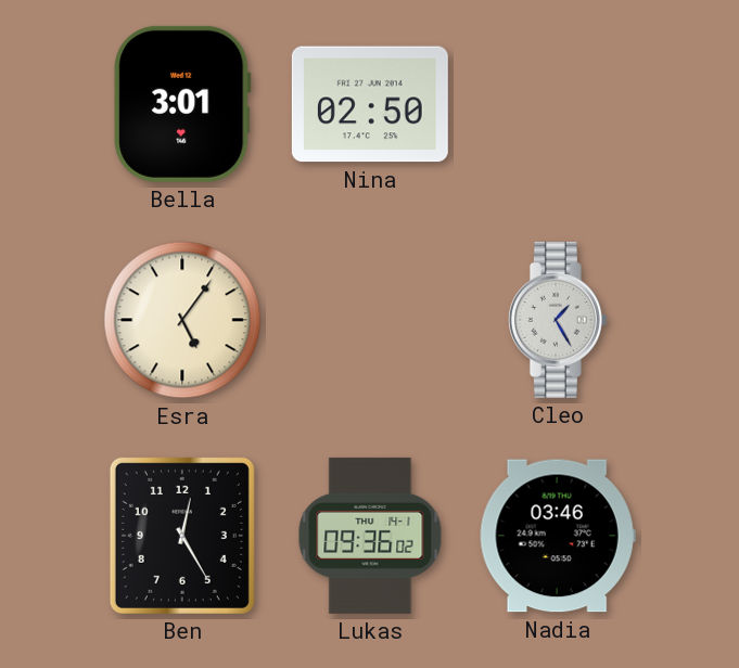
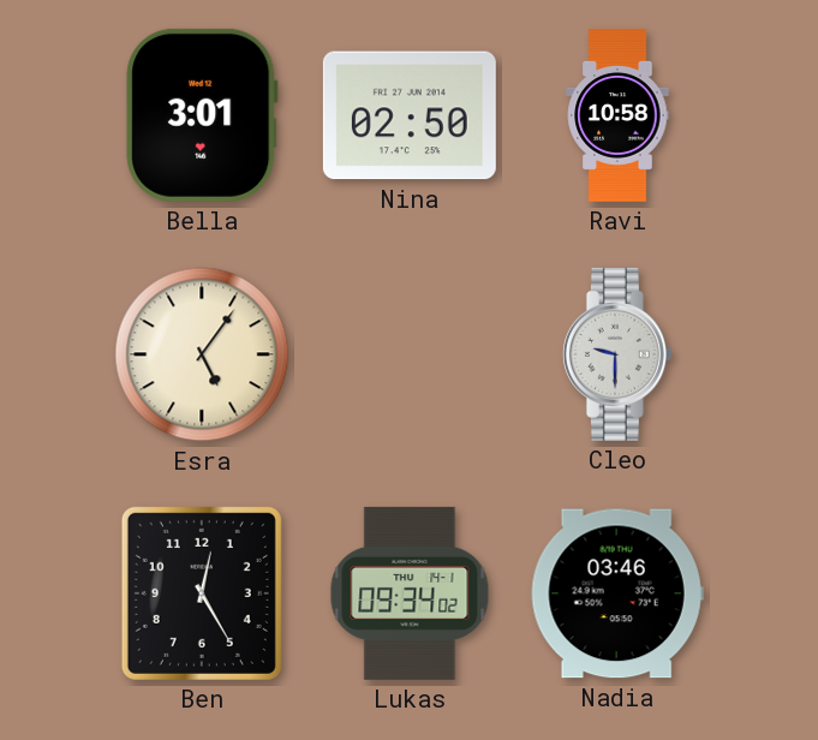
Ravi: none -> 10:58 (617, 115)
Cleo: 1:25 -> 9:30 (617, 354)
Lukas: 09:36 -> 09:34 (410, 593)
